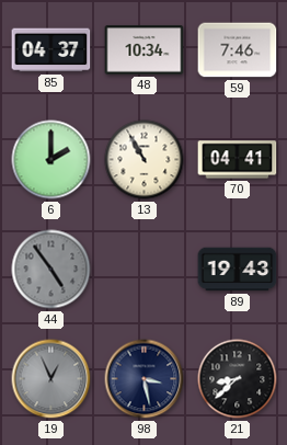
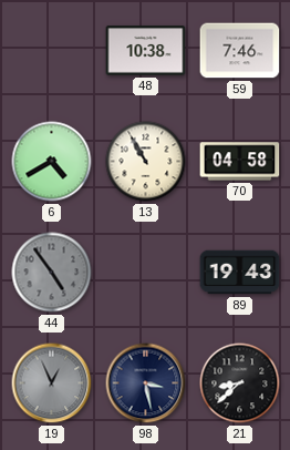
85: 04:37 -> none (51, 50)
48: 10:34 -> 10:38 (146, 51)
6: 2:00 -> 4:40 (52, 162)
70: 04:41 -> 04:58 (240, 162)
